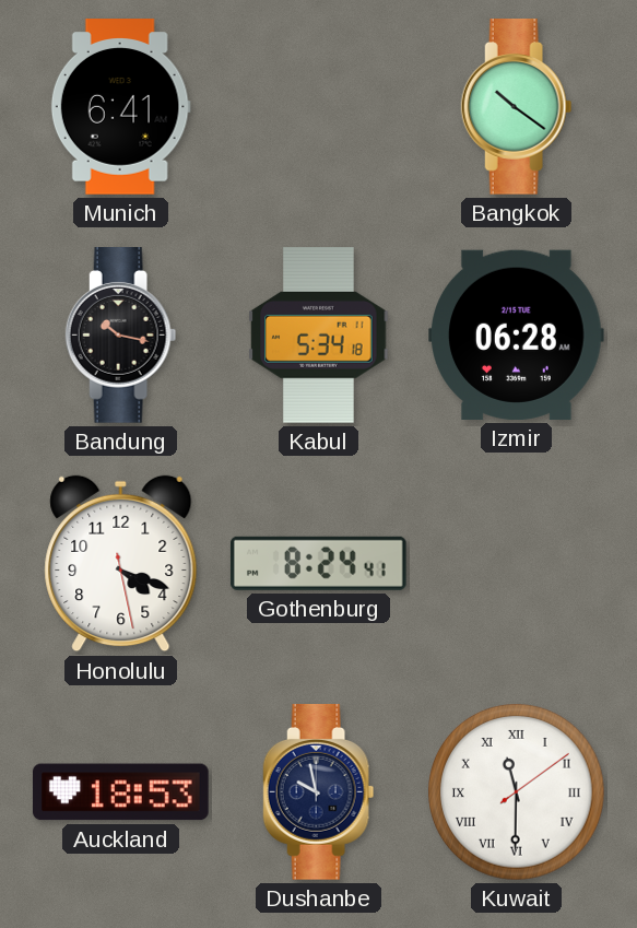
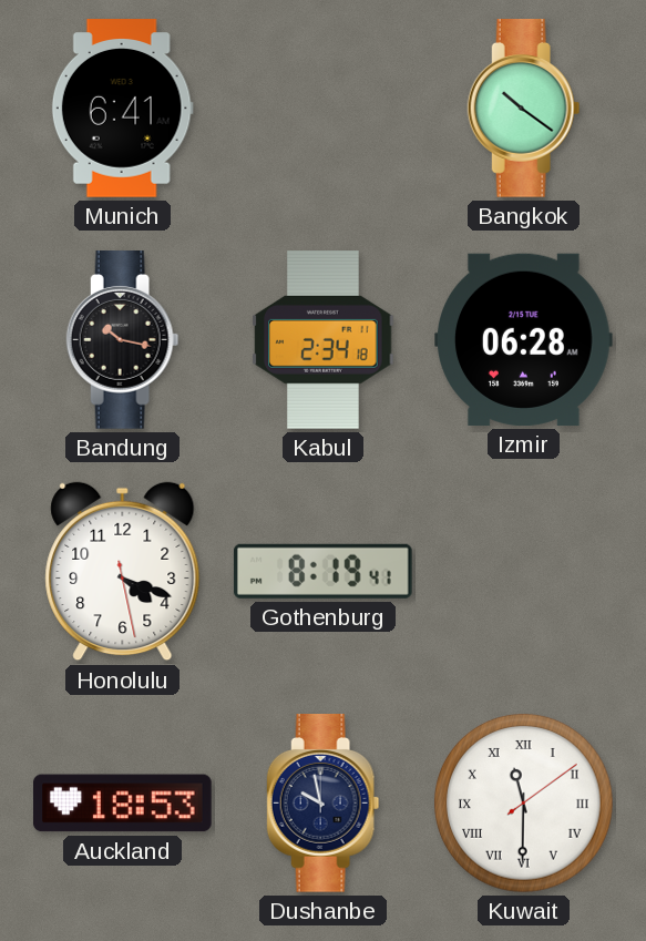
Kabul: 5:34 -> 2:34 (324, 340)
Gothenburg: 8:24 -> 8:19 (322, 571)
